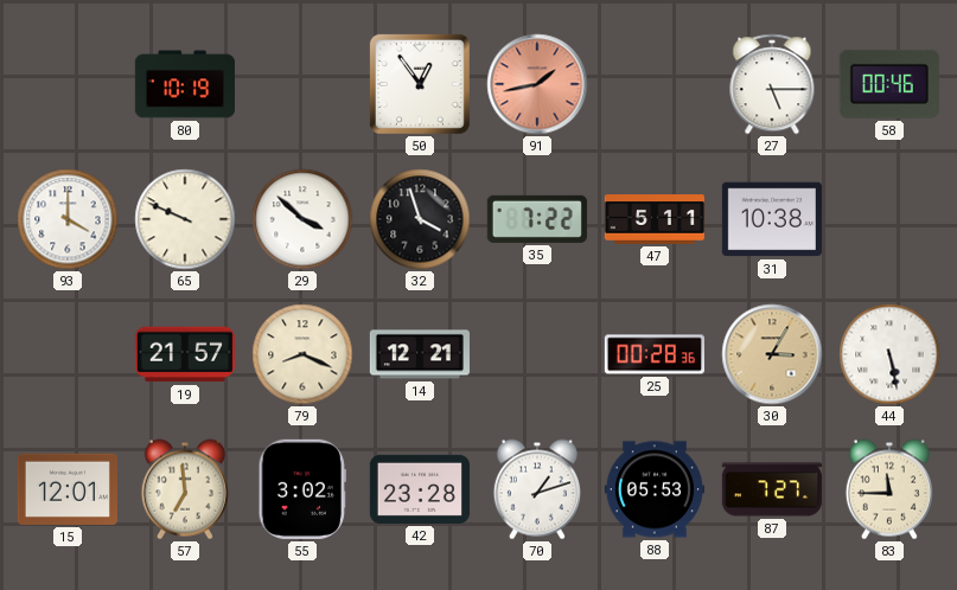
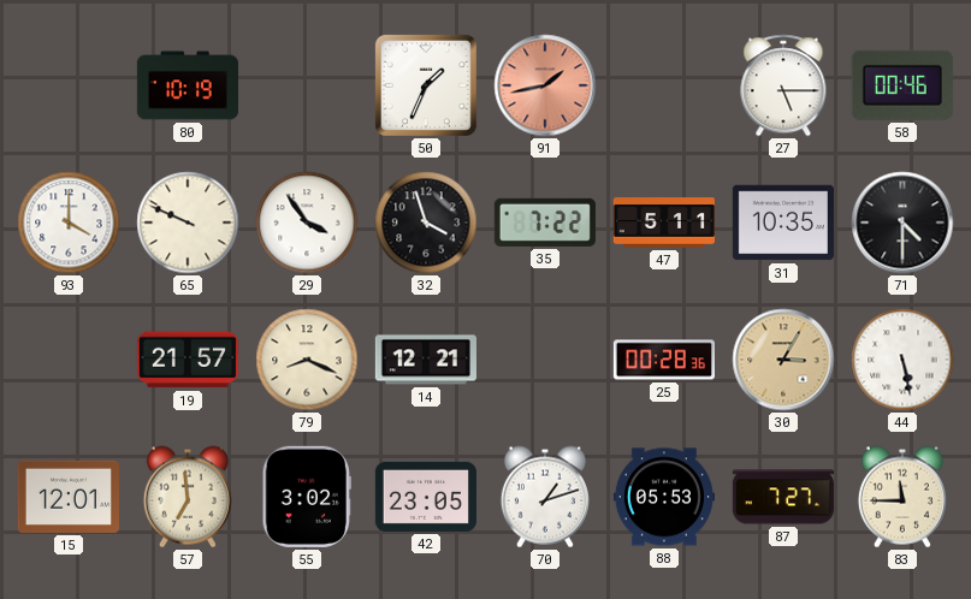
50: 12:54 -> 1:34 (426, 85)
29: 3:52 -> 3:54 (307, 223)
31: 10:38 -> 10:35 (783, 223)
71: none -> 4:30 (902, 223)
42: 23:28 -> 23:05 (426, 497)
